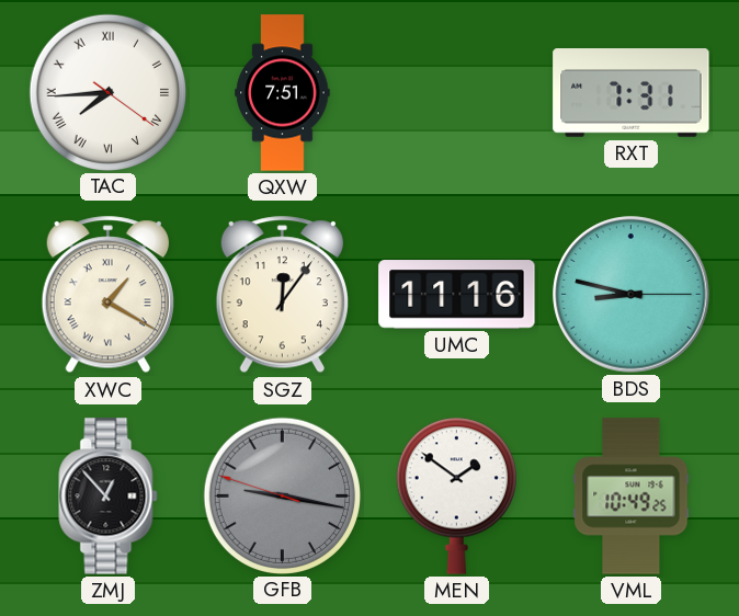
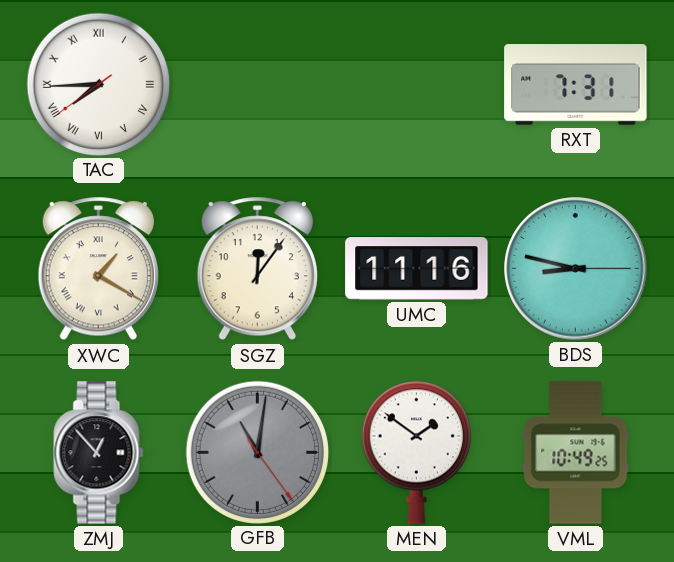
TAC: 7:44:21 -> 7:44:39 (98, 84)
QXW: 7:51 -> none (283, 93)
GFB: 9:16 -> 11:01 (257, 452)
